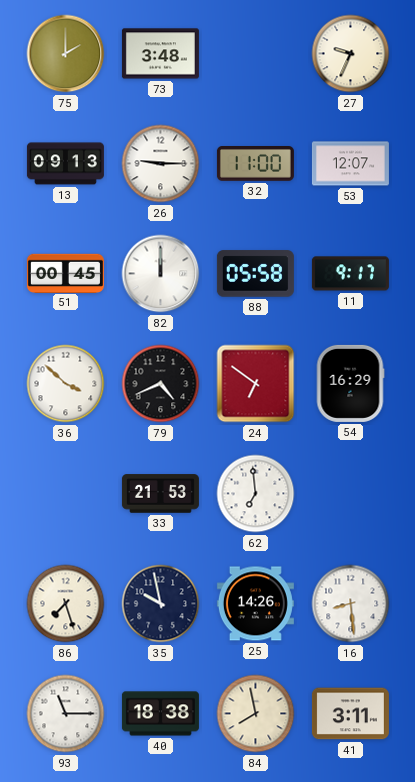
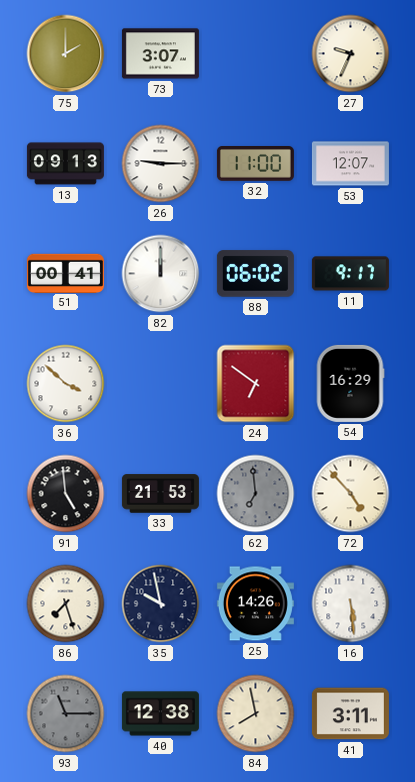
73: 3:48 -> 3:07 (160, 54)
51: 00:45 -> 00:41 (65, 273)
88: 05:58 -> 06:02 (255, 274)
79: 4:41 -> none (161, 384)
91: none -> 4:59 (66, 494)
62 dial: white -> grey (256, 494)
72: none -> 4:53 (351, 494)
16: 8:29 -> 5:29 (351, 604)
93 dial: white -> grey (66, 714)
40: 18:38 -> 12:38 (160, 714)
